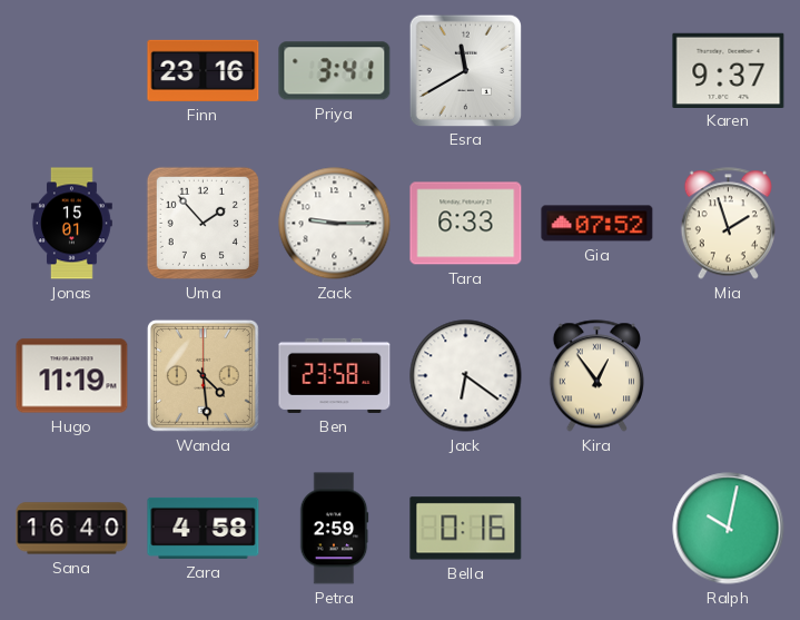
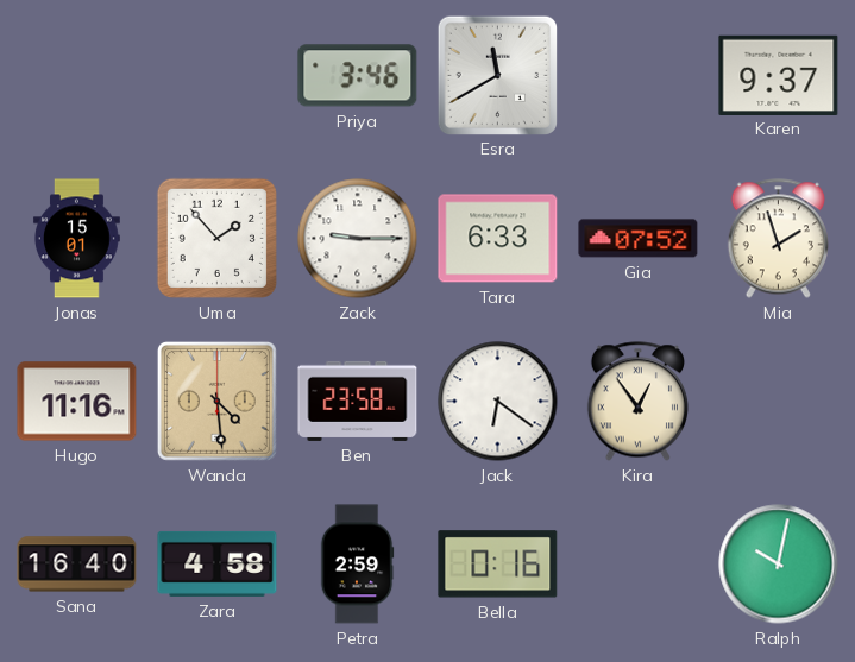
Finn: 23:16 -> none (204, 70)
Priya: 3:41 -> 3:46 (358, 76)
Hugo: 11:19 -> 11:16 (77, 402)
